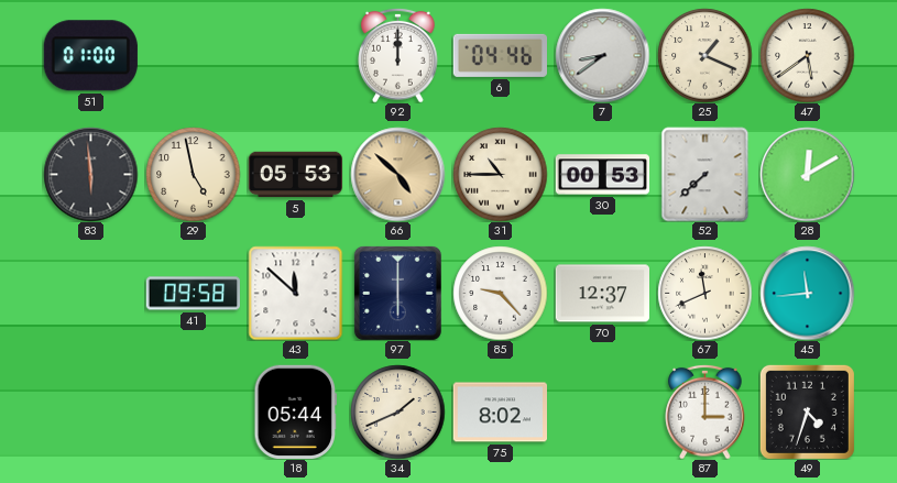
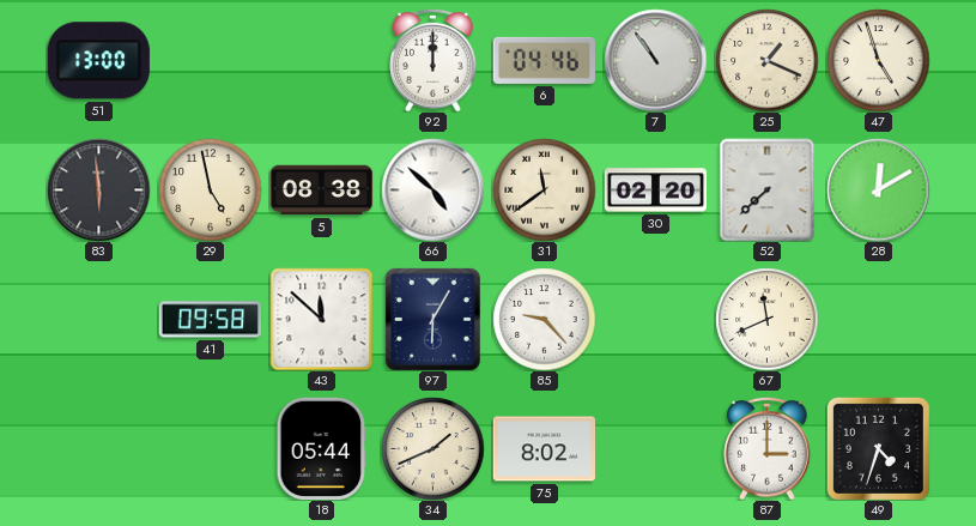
51: 01:00 -> 13:00 (98, 61)
7: 8:39 -> 10:54 (655, 60)
47: 5:39 -> 4:57 (878, 60)
5: 05:53 -> 08:38 (321, 191)
66 dial: champagne -> white (432, 189)
31: 10:45 -> 11:39 (544, 189)
30: 00:53 -> 02:20 (655, 191)
97: 6:00 -> 6:05 (432, 319)
70: 12:37 -> none (602, 294)
45: 11:44 -> none (807, 293)
